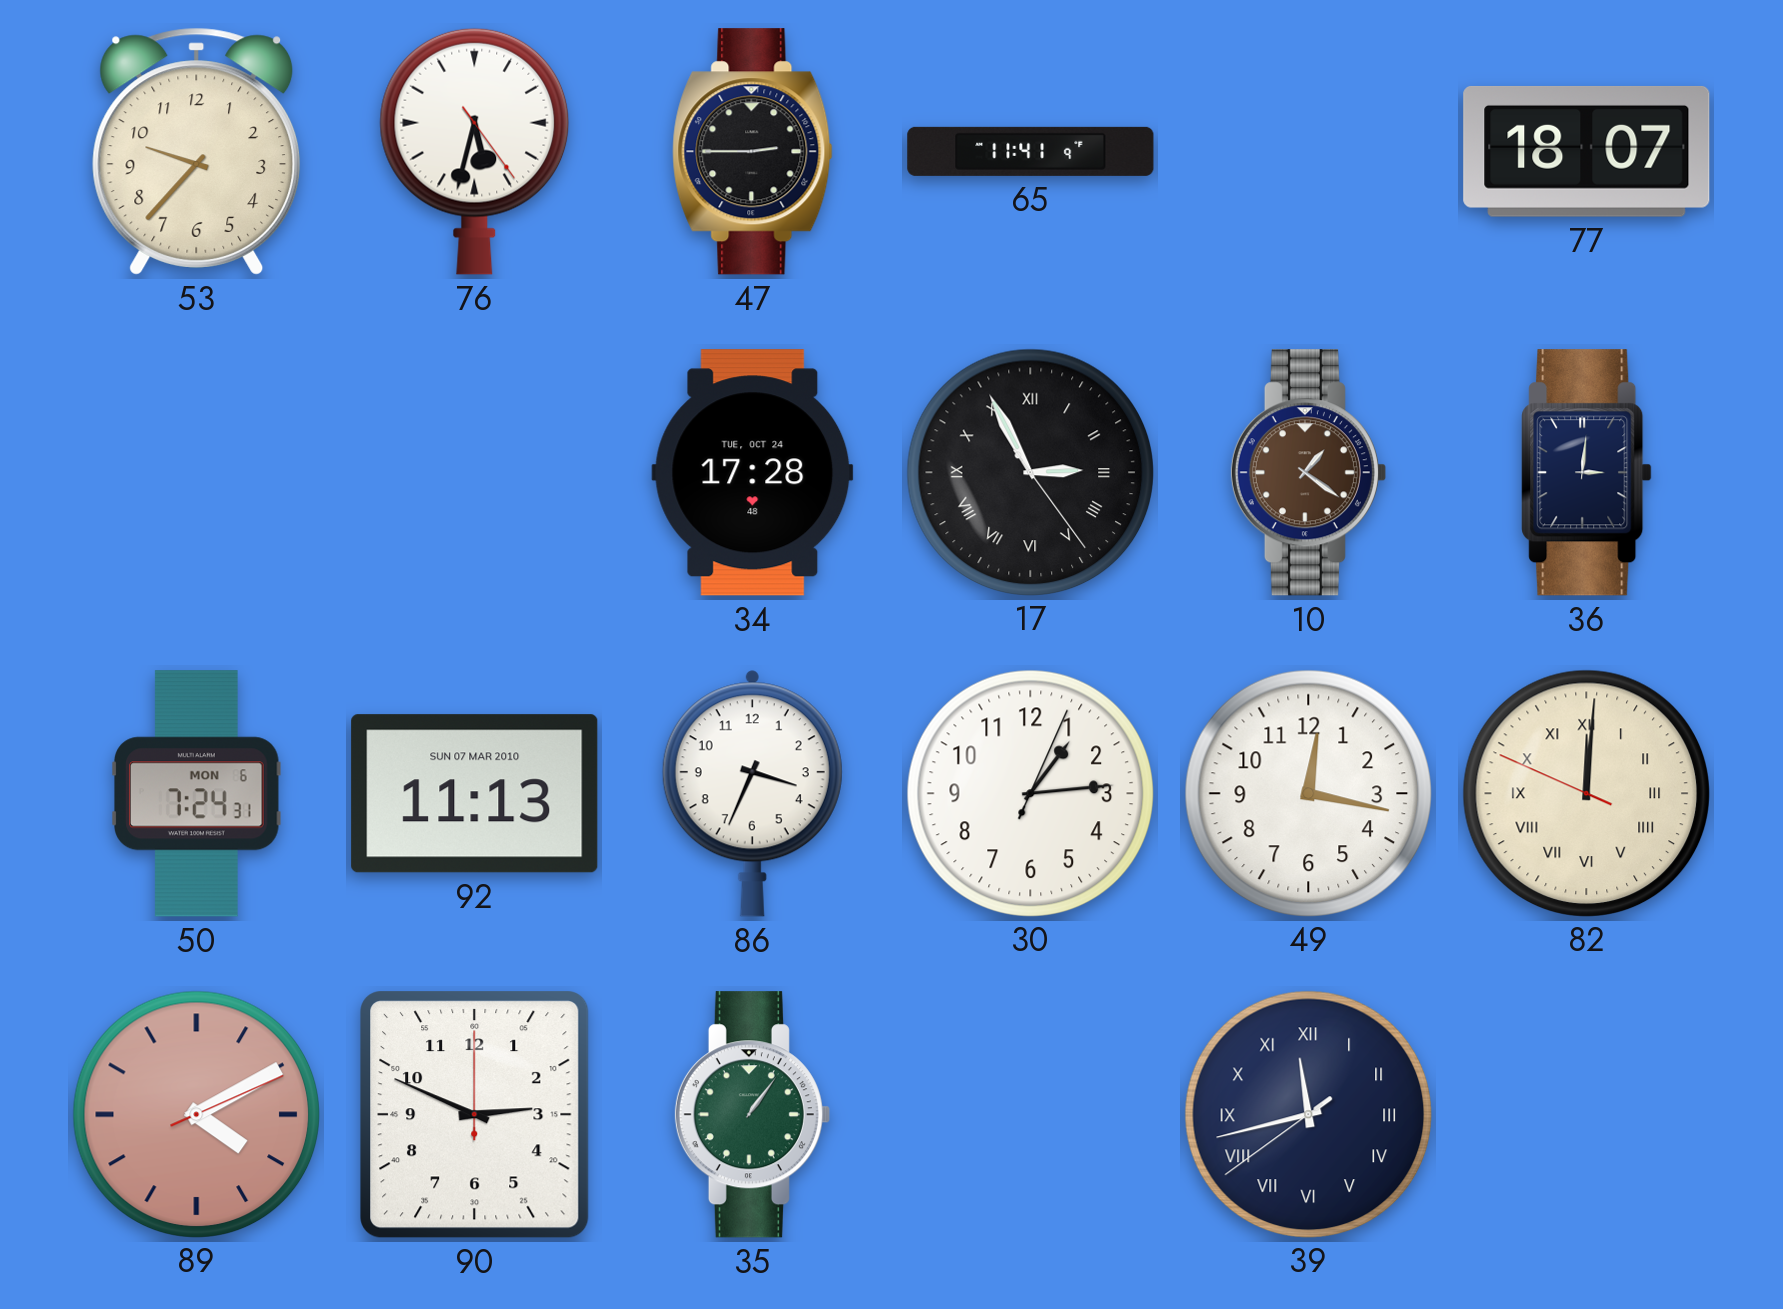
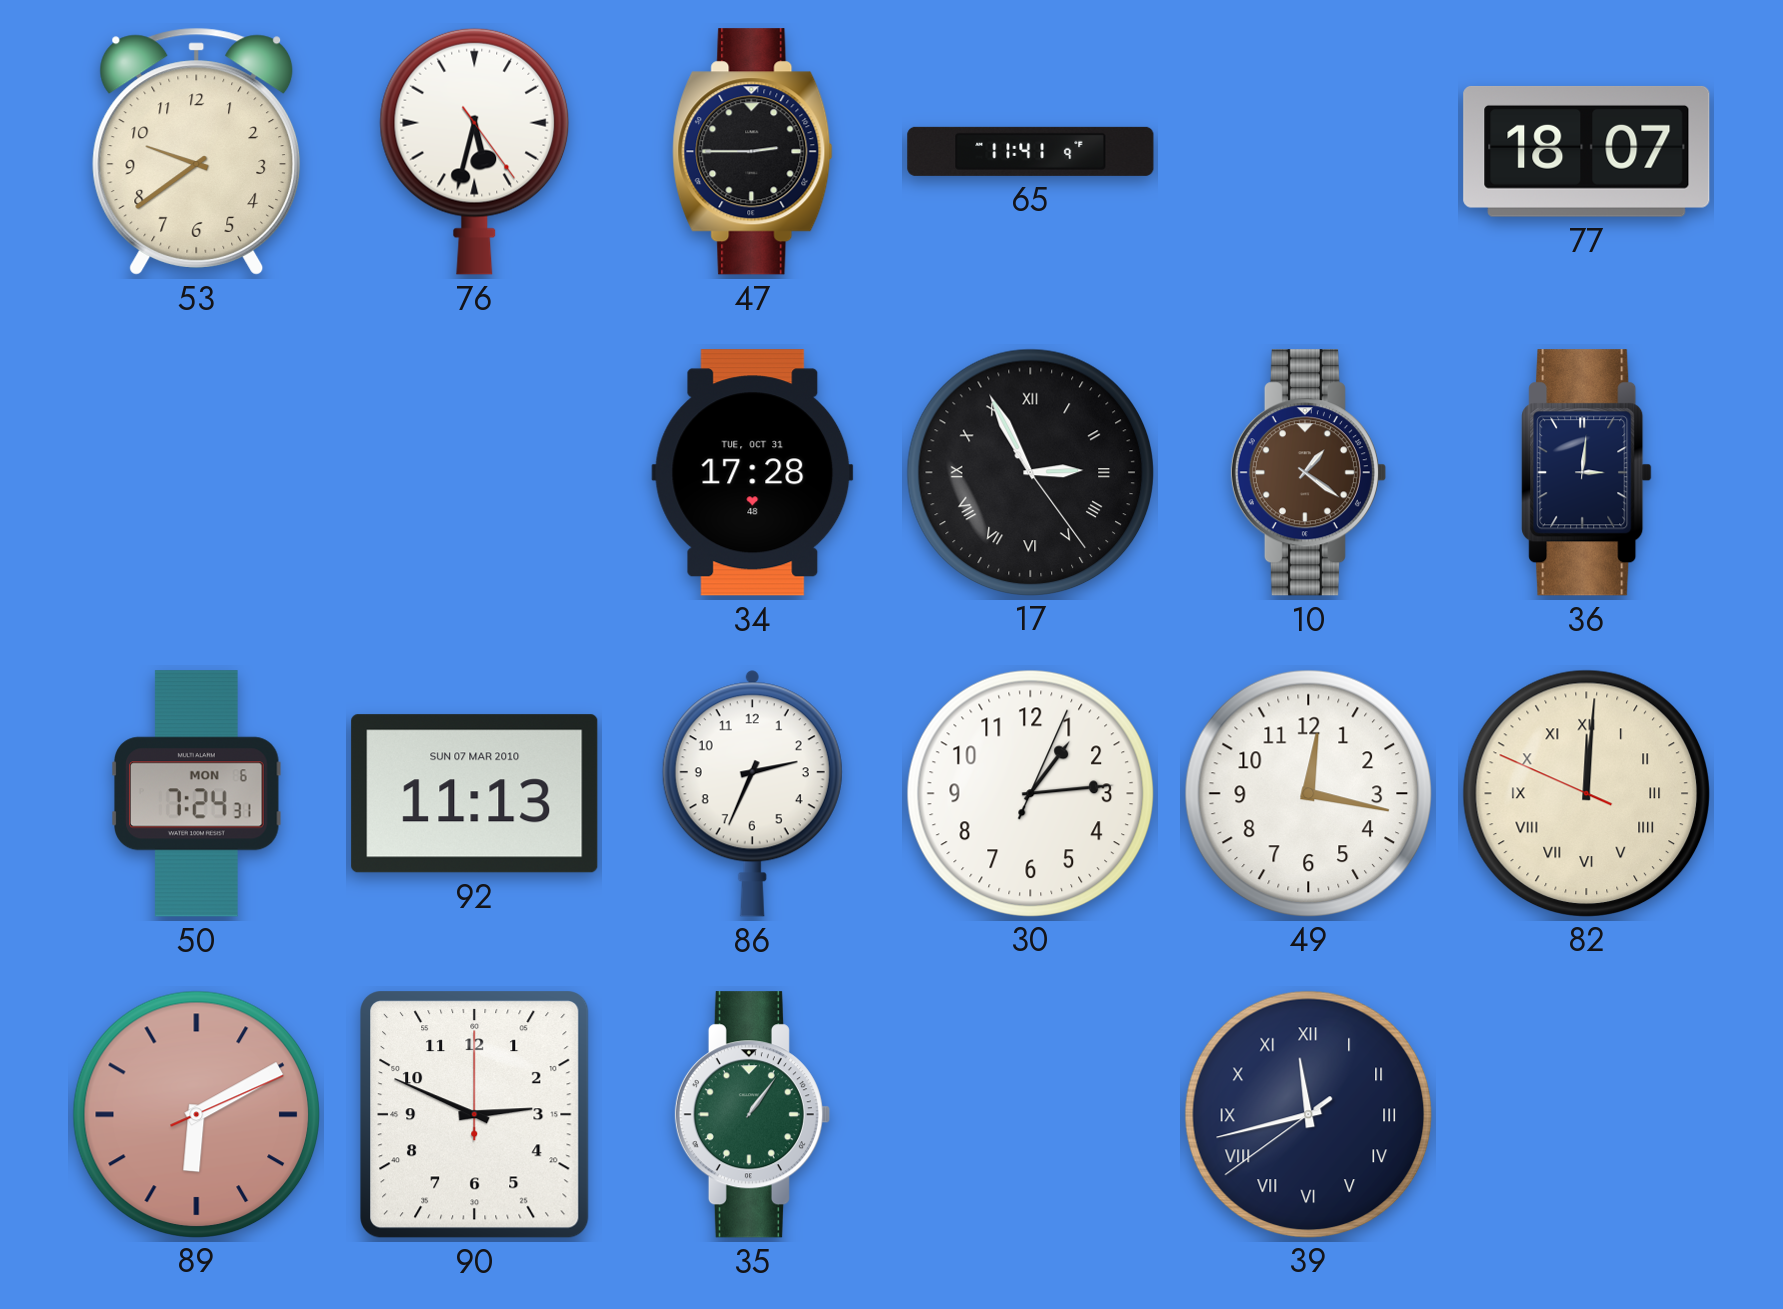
53: 9:37 -> 9:39 (197, 151)
34 date: TUE, OCT 24 -> TUE, OCT 31 (753, 473)
86: 3:34 -> 2:34 (752, 793)
89: 4:10 -> 6:10 (196, 1114)
